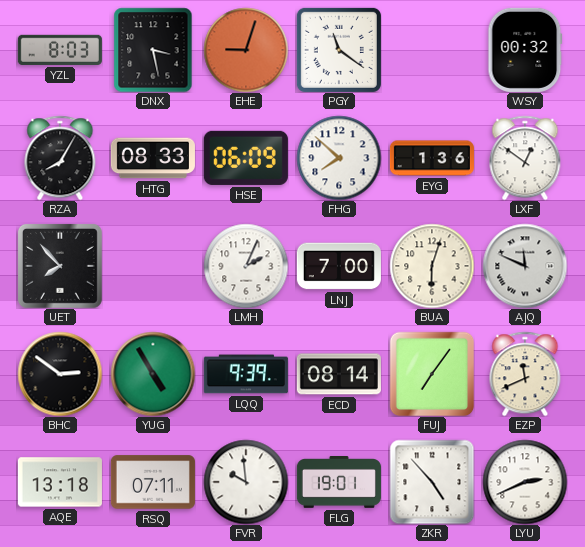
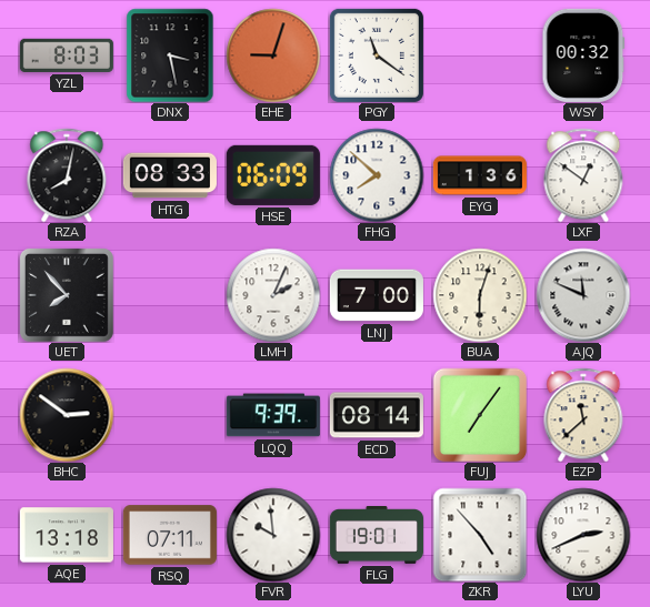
RZA: 8:05 -> 8:02 (67, 175)
YUG: 4:55 -> none (153, 374)
EZP: 11:41 -> 11:38 (583, 415)
